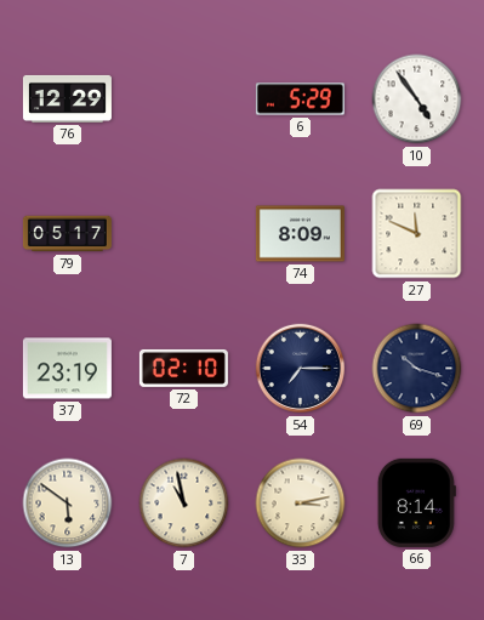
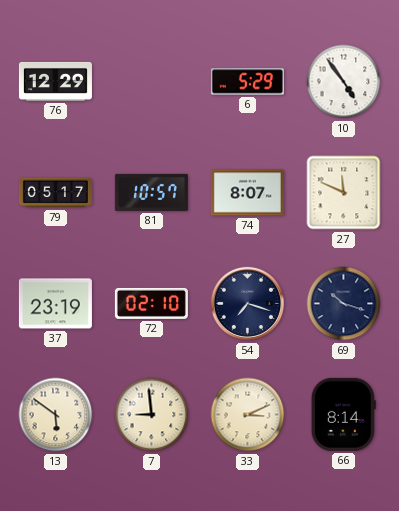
81: none -> 10:57 (151, 192)
74: 8:09 -> 8:07 (247, 193)
54: 7:15 -> 7:18 (248, 304)
7: 10:58 -> 8:59 (152, 415)
33: 3:13 -> 3:11 (248, 415)
